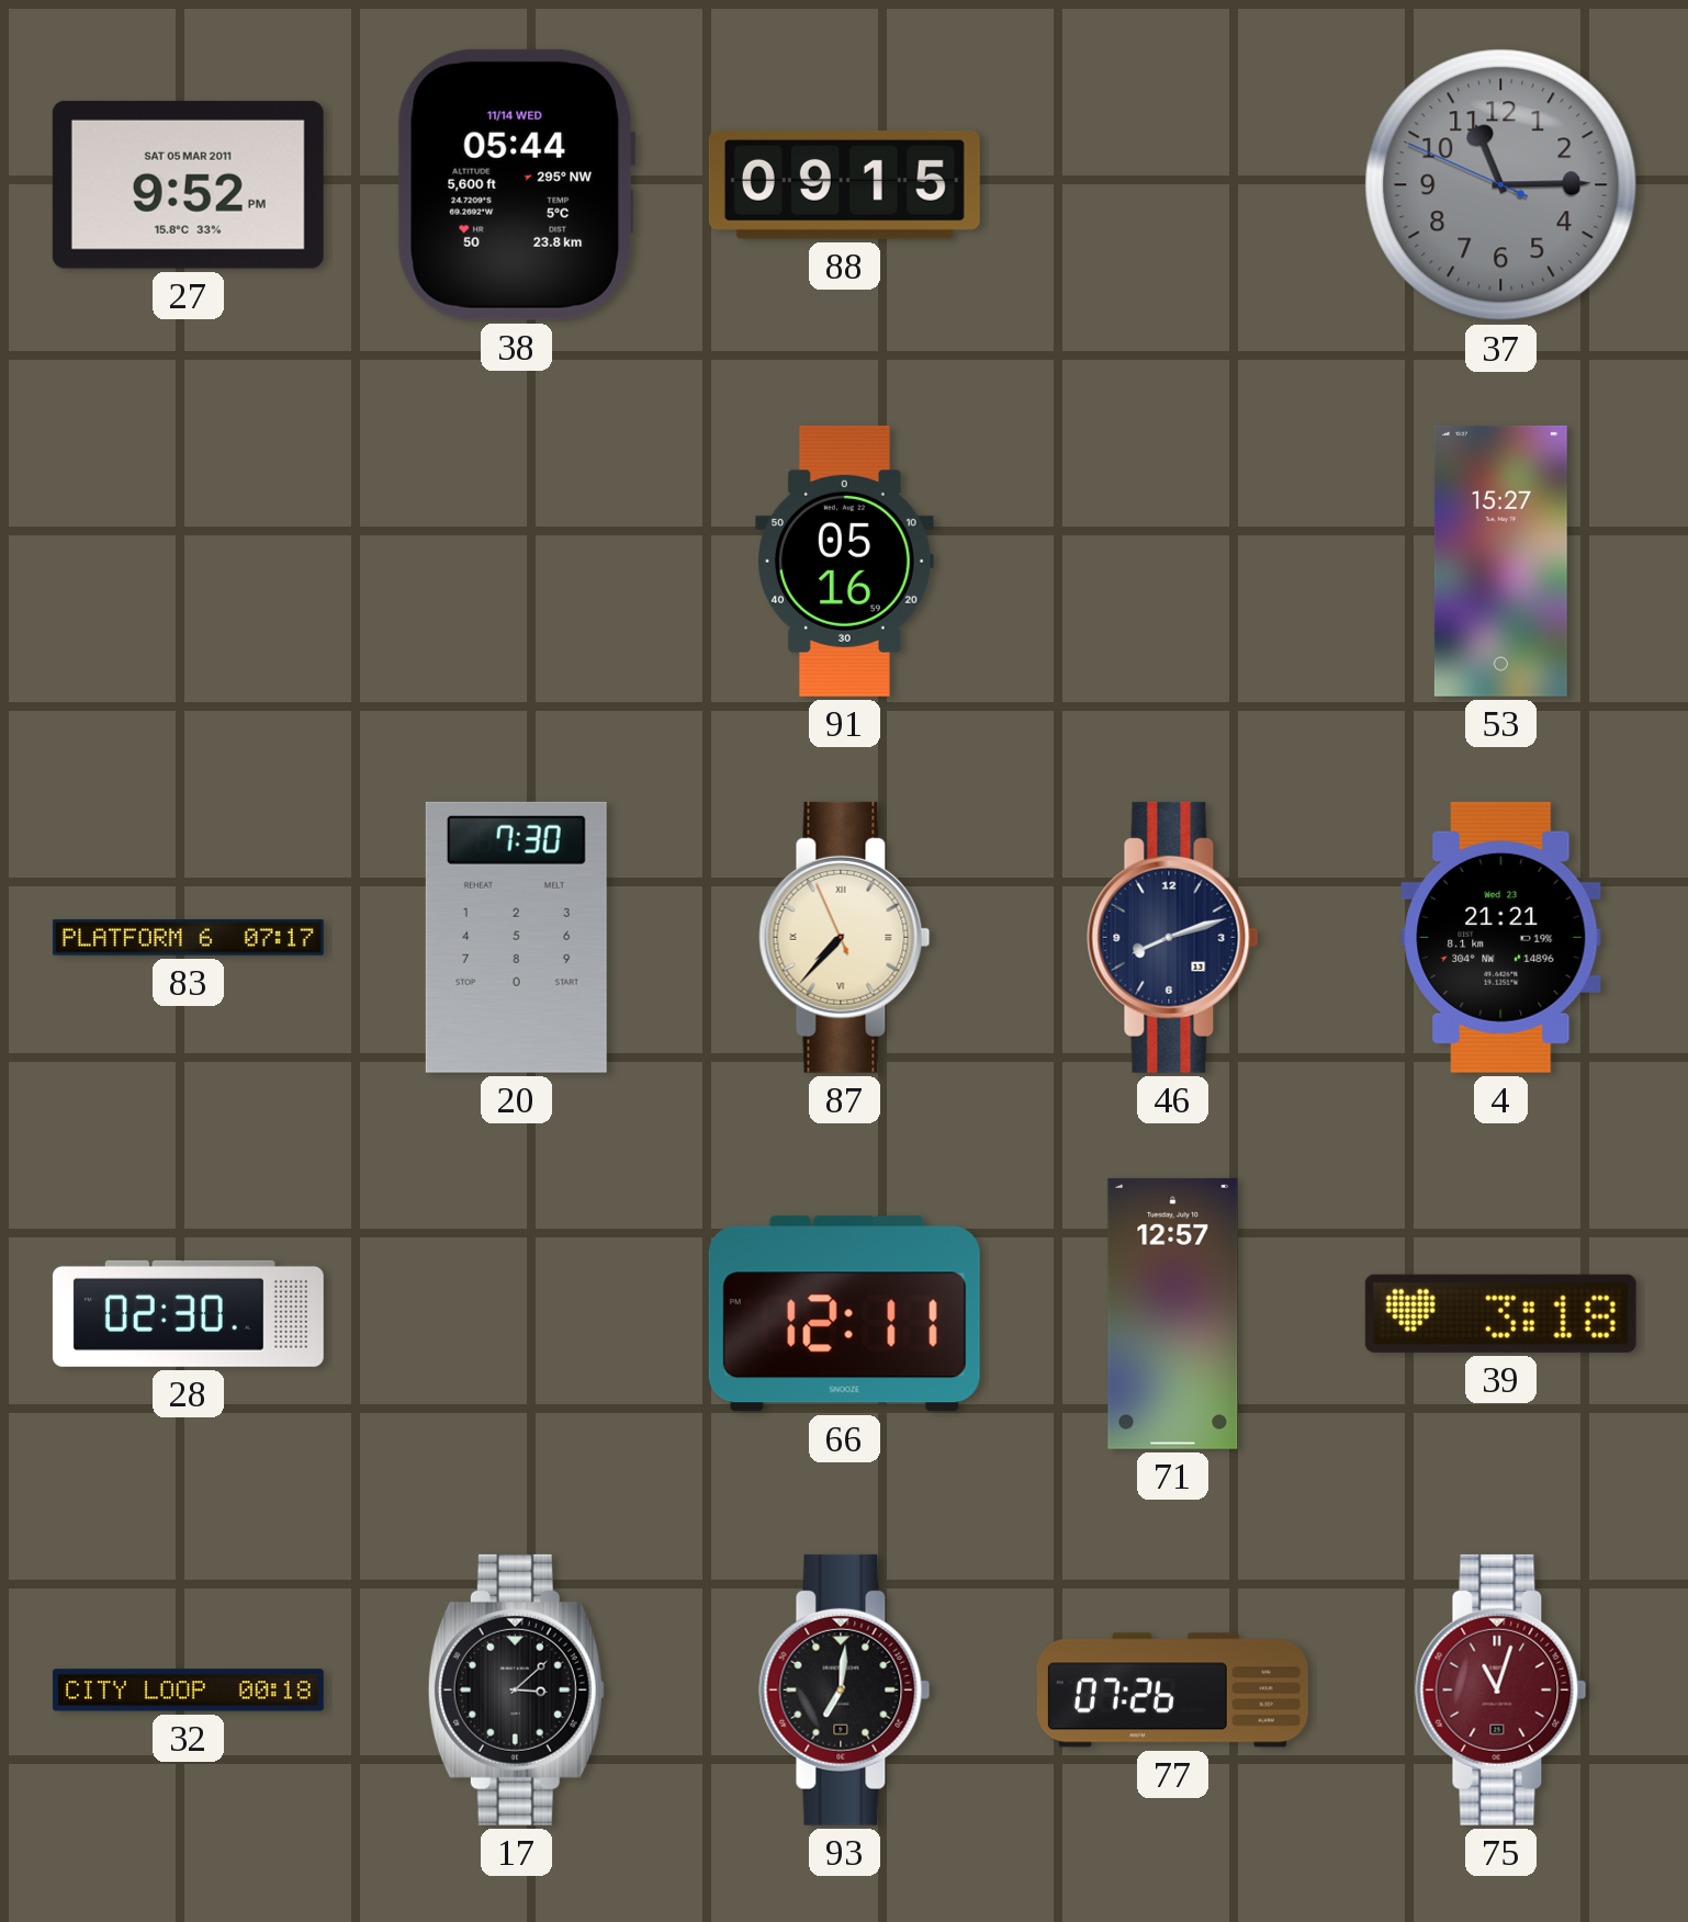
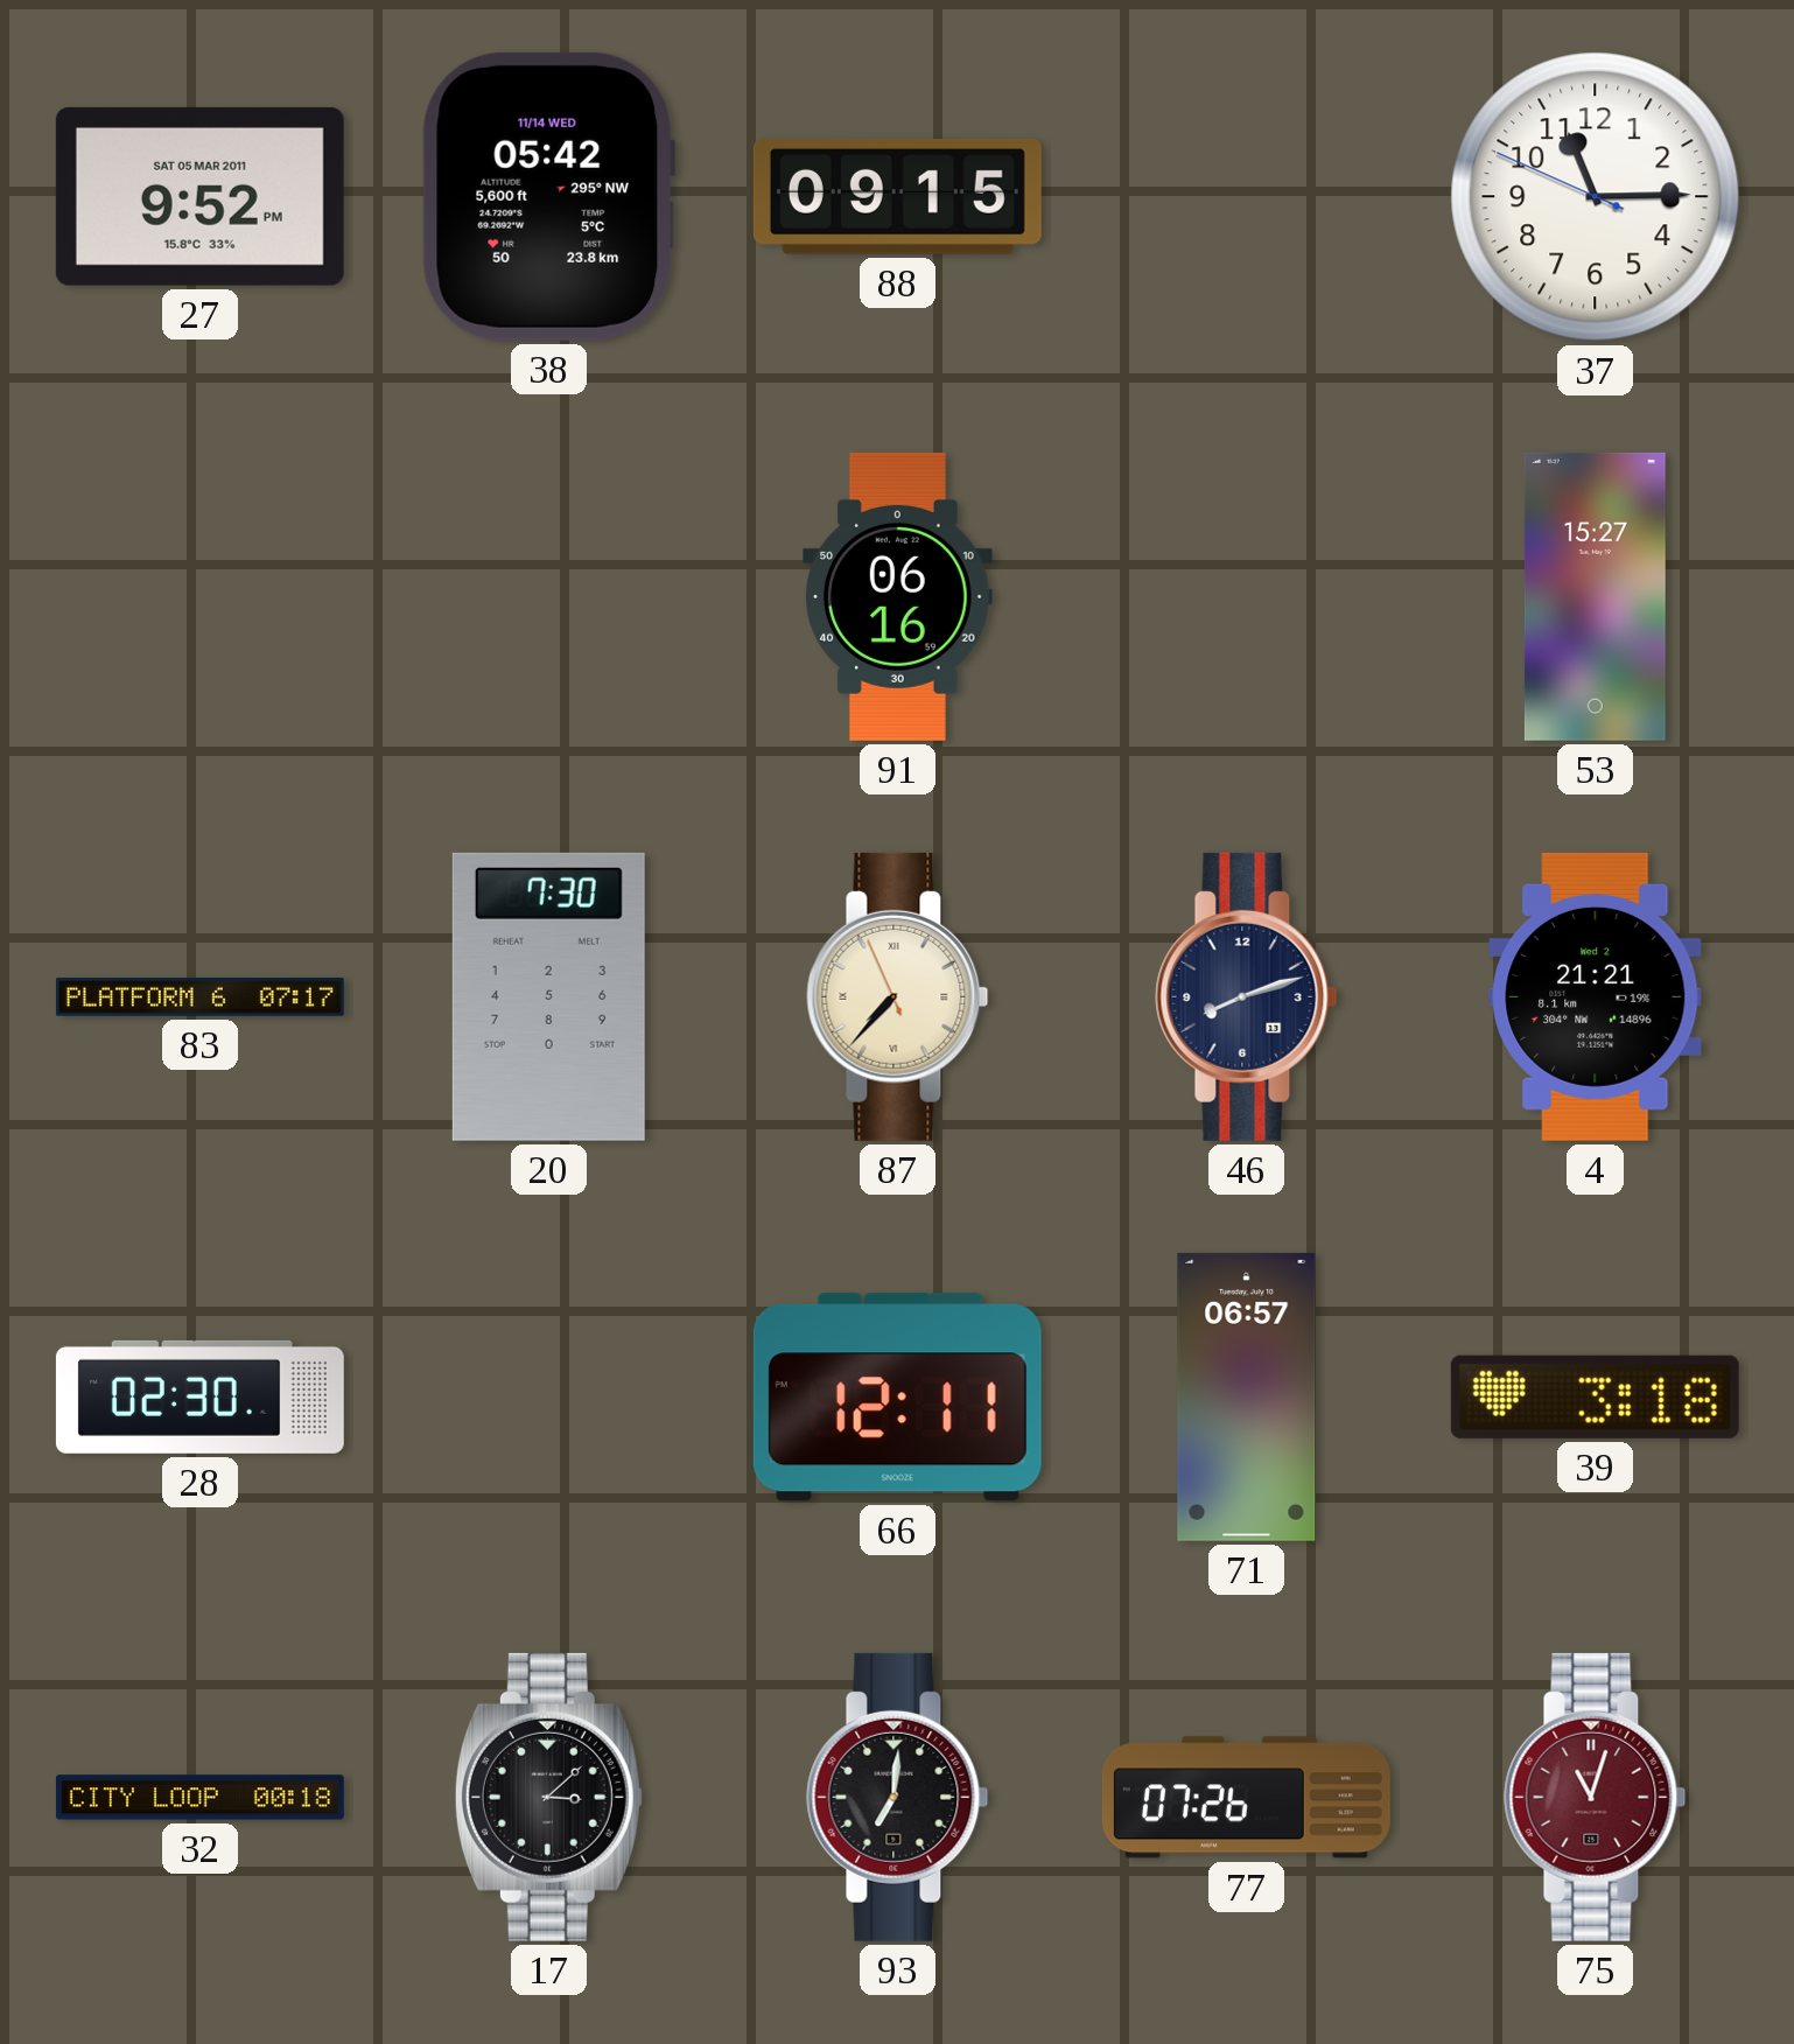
38: 05:44 -> 05:42 (548, 196)
37 dial: grey -> white (1596, 197)
91: 05:16 -> 06:16 (898, 596)
4 date: Wed 23 -> Wed 2 (1596, 996)
71: 12:57 -> 06:57 (1247, 1396)
